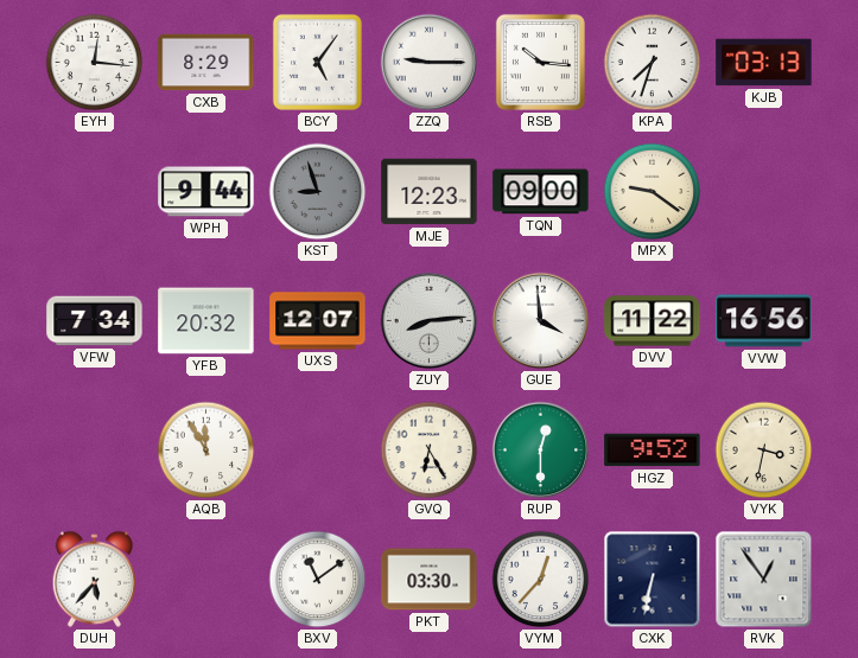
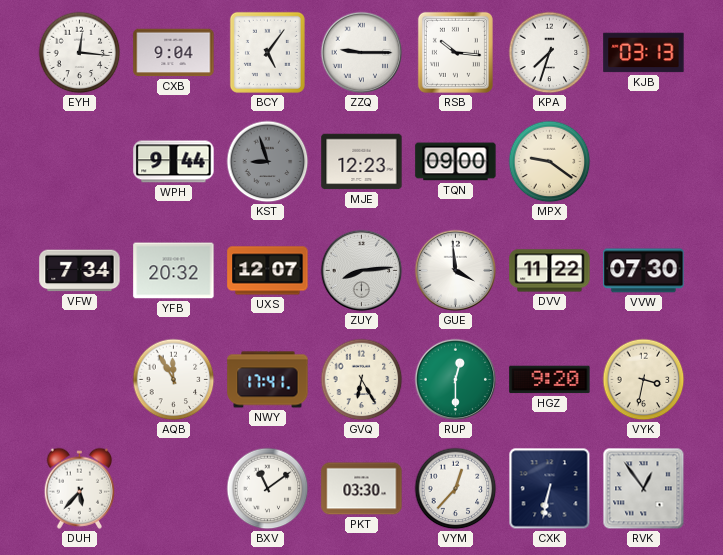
CXB: 8:29 -> 9:04 (174, 53)
VVW: 16:56 -> 07:30 (644, 271)
NWY: none -> 17:41 (268, 380)
HGZ: 9:52 -> 9:20 (550, 380)
